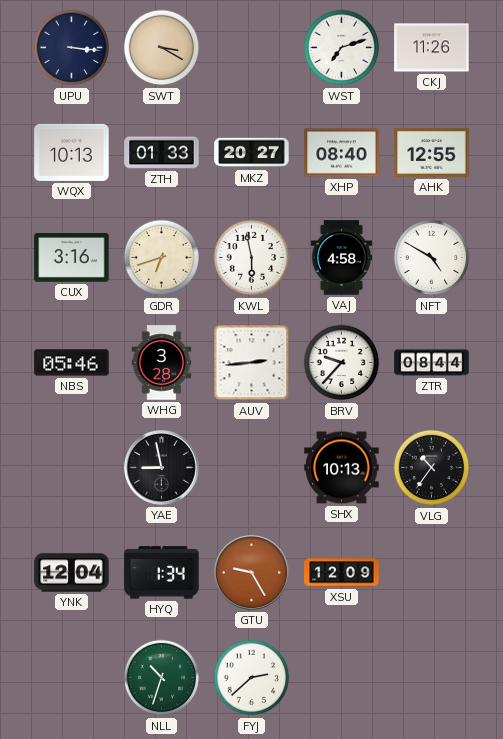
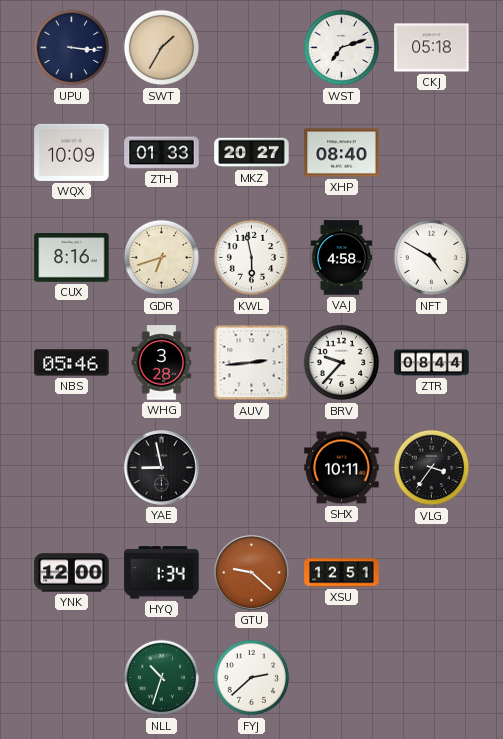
SWT: 3:20 -> 1:35 (162, 48)
CKJ: 11:26 -> 05:18 (432, 48)
WQX: 10:13 -> 10:09 (72, 152)
AHK: 12:55 -> none (432, 152)
CUX: 3:16 -> 8:16 (72, 258)
SHX: 10:13 -> 10:11 (342, 468)
VLG: 10:36 -> 3:36 (432, 468)
YNK: 12:04 -> 12:00 (72, 573)
GTU: 9:25 -> 9:22 (251, 572)
XSU: 12:09 -> 12:51 (342, 573)
